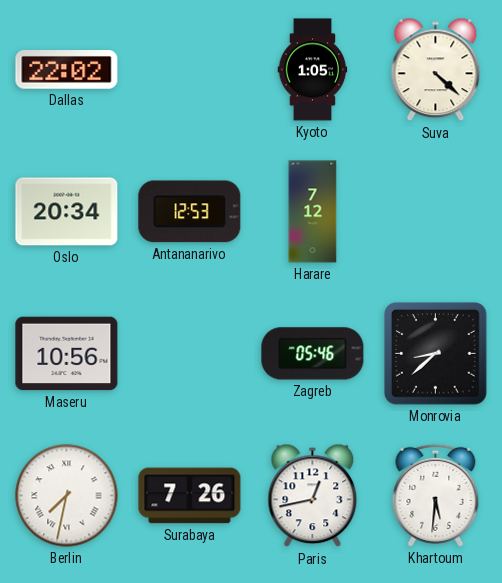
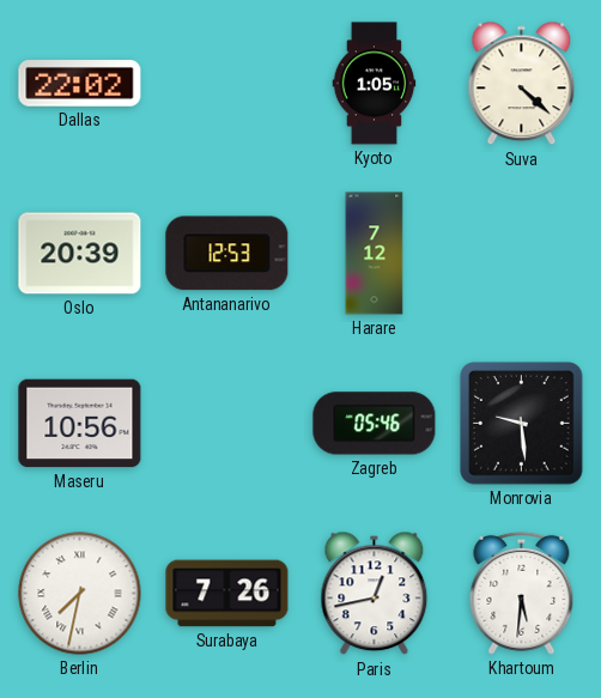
Oslo: 20:34 -> 20:39 (80, 254)
Monrovia: 8:38 -> 9:29 (522, 424)
